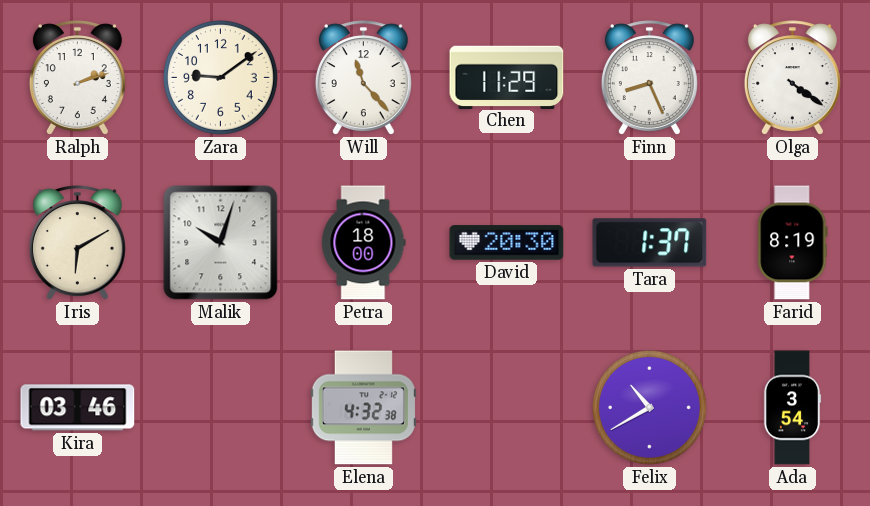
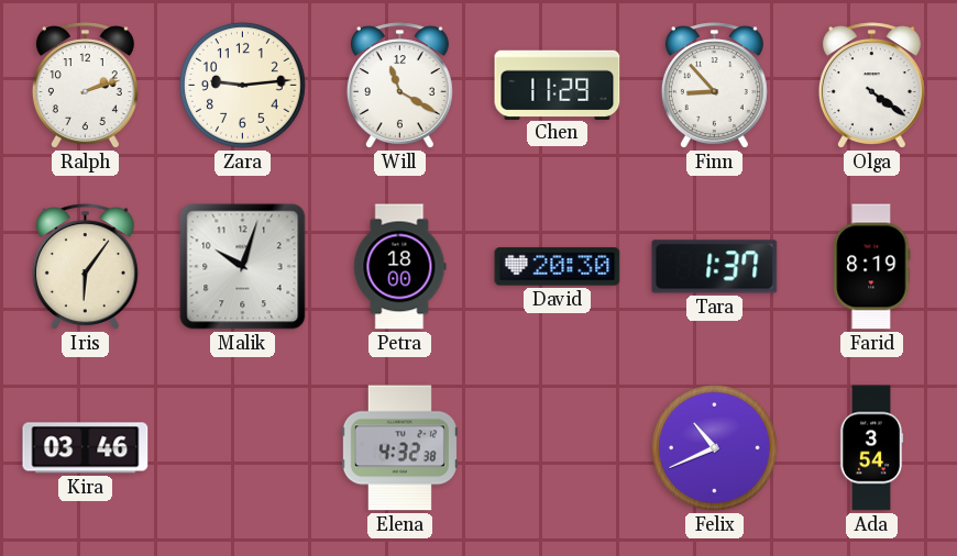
Zara: 9:09 -> 9:14 (243, 86)
Will: 11:23 -> 11:20 (399, 86)
Finn: 8:26 -> 8:53 (714, 86)
Iris: 6:10 -> 6:06 (85, 267)
Felix: 10:40 -> 10:41 (715, 448)
